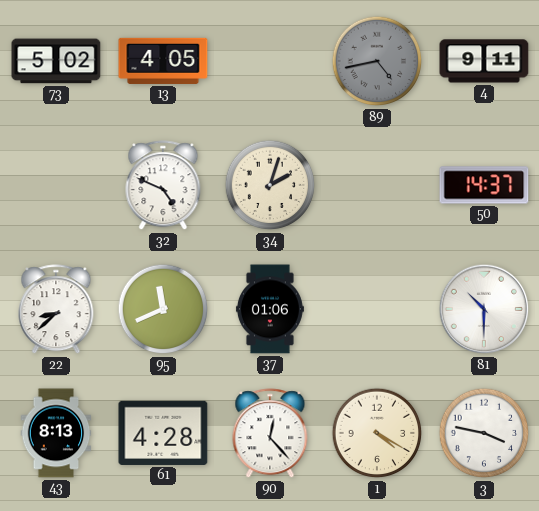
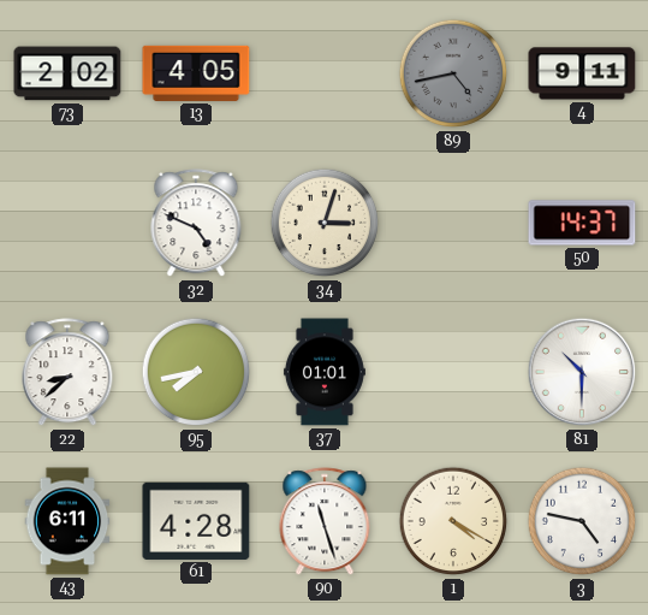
73: 5:02 -> 2:02 (67, 73)
34: 2:03 -> 3:03 (325, 223)
95: 11:41 -> 7:43 (196, 372)
37: 01:06 -> 01:01 (325, 372)
43: 8:13 -> 6:11 (67, 521)
90: 12:23 -> 11:27 (325, 522)
3: 3:47 -> 4:47 (582, 521)
